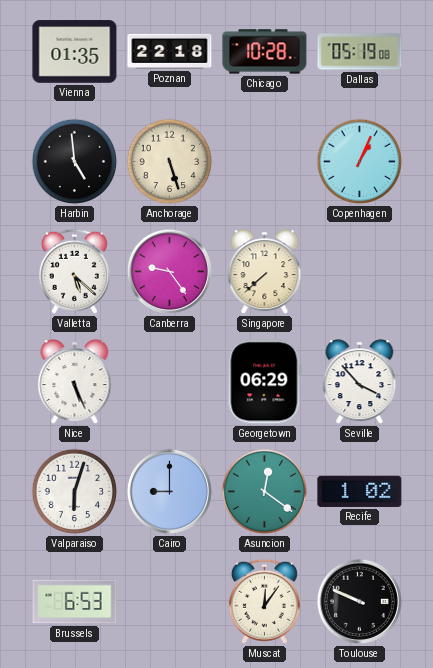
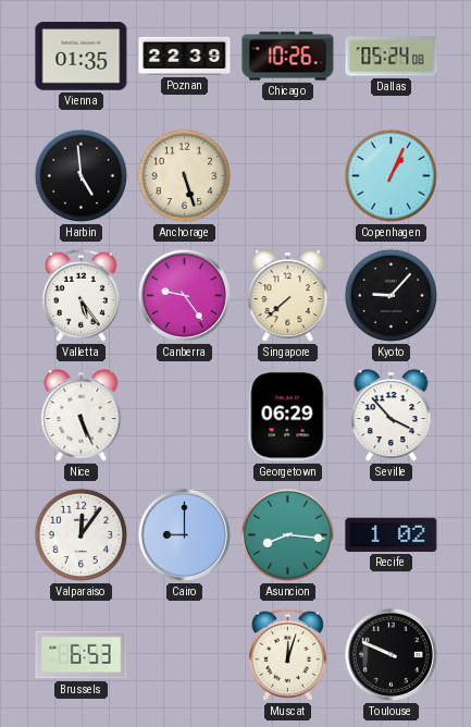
Poznan: 22:18 -> 22:39 (185, 56)
Chicago: 10:28 -> 10:26 (288, 57)
Dallas: 05:19 -> 05:24 (392, 57)
Valletta: 5:22 -> 5:24 (80, 295)
Kyoto: none -> 9:07 (392, 296)
Valparaiso: 6:03 -> 12:06 (82, 535)
Asuncion: 12:21 -> 8:16 (288, 535)
Muscat: 12:06 -> 12:03 (287, 654)
